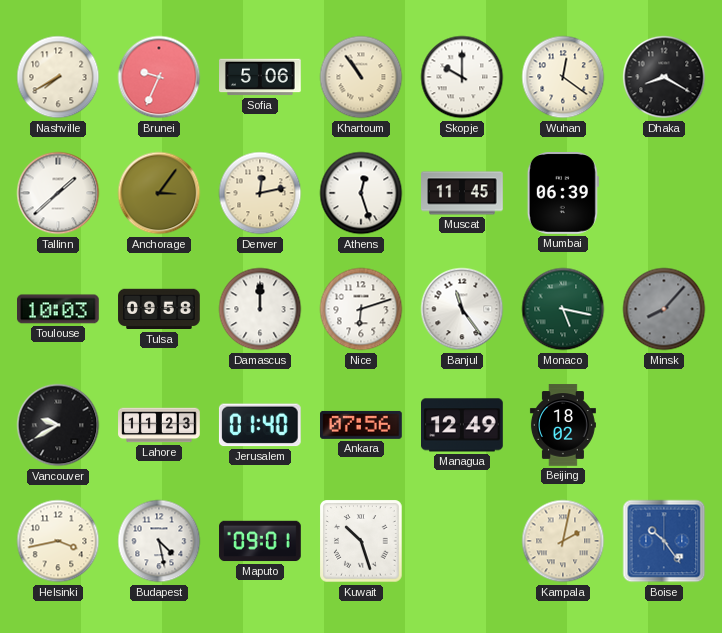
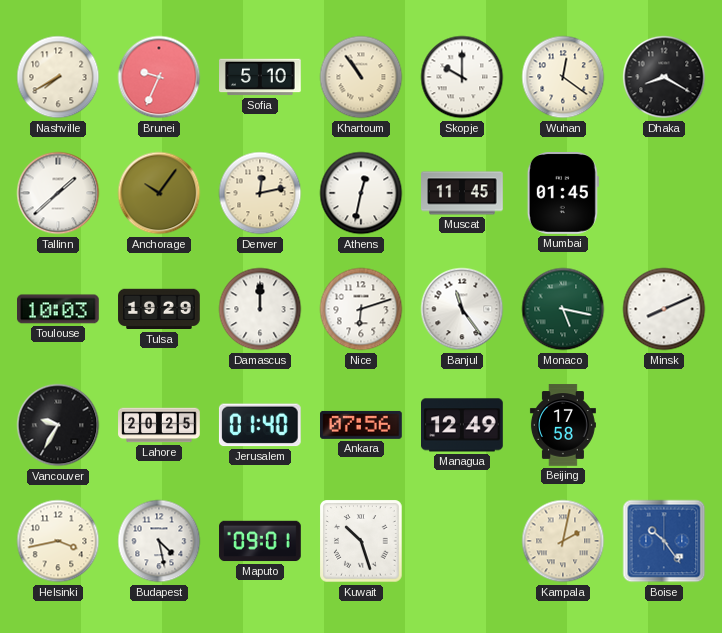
Sofia: 5:06 -> 5:10 (260, 77)
Anchorage: 3:06 -> 10:06 (159, 193)
Athens: 12:27 -> 12:32 (361, 193)
Mumbai: 06:39 -> 01:45 (563, 194)
Tulsa: 09:58 -> 19:29 (159, 309)
Minsk: 8:07 -> 8:11 (664, 309)
Minsk dial: grey -> white (664, 309)
Vancouver: 9:40 -> 9:35 (58, 425)
Lahore: 11:23 -> 20:25 (159, 425)
Beijing: 18:02 -> 17:58 (563, 425)
